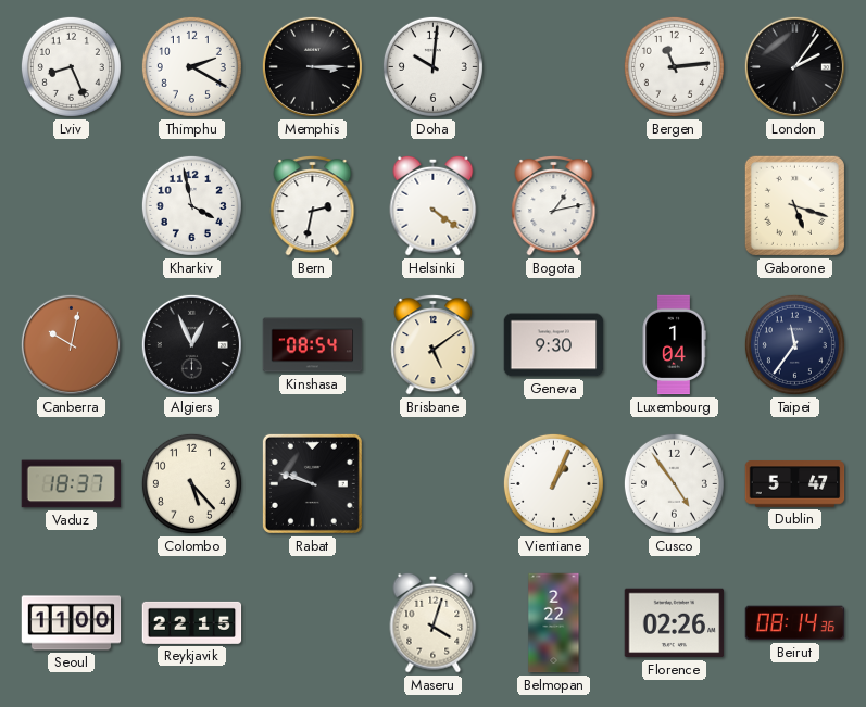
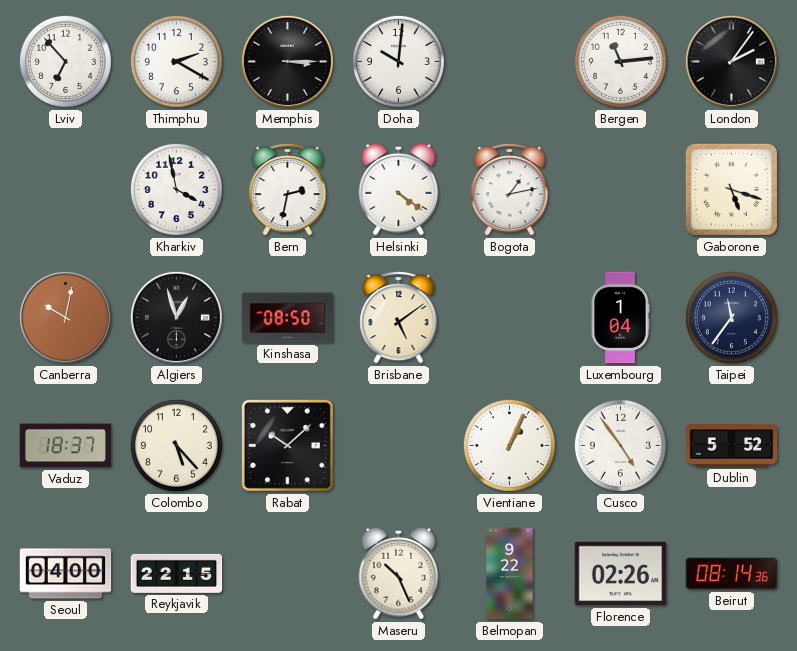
Lviv: 8:26 -> 6:53 (65, 61)
Algiers: 12:56 -> 12:57 (176, 317)
Kinshasa: 08:54 -> 08:50 (288, 318)
Geneva: 9:30 -> none (554, 345)
Rabat: 9:48 -> 10:08 (287, 445)
Dublin: 5:47 -> 5:52 (732, 446)
Seoul: 11:00 -> 04:00 (66, 574)
Maseru: 4:03 -> 10:26 (399, 573)
Belmopan: 2:22 -> 9:22 (510, 574)
